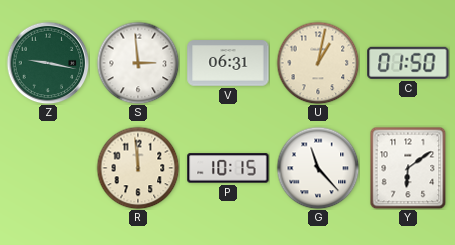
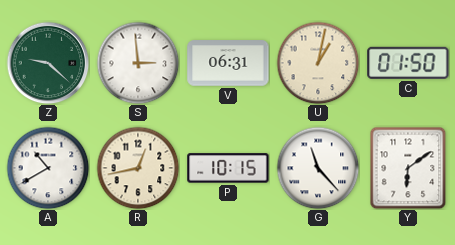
Z: 9:17 -> 9:22 (48, 63)
A: none -> 10:40 (48, 168)
R: 11:59 -> 12:43 (138, 168)
